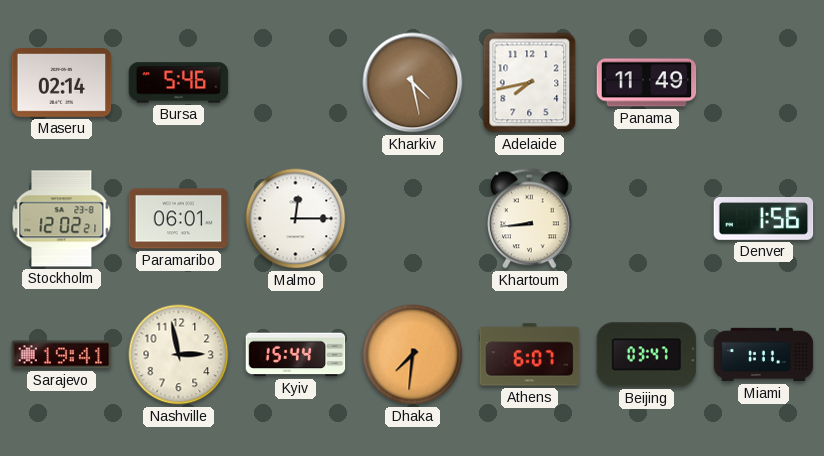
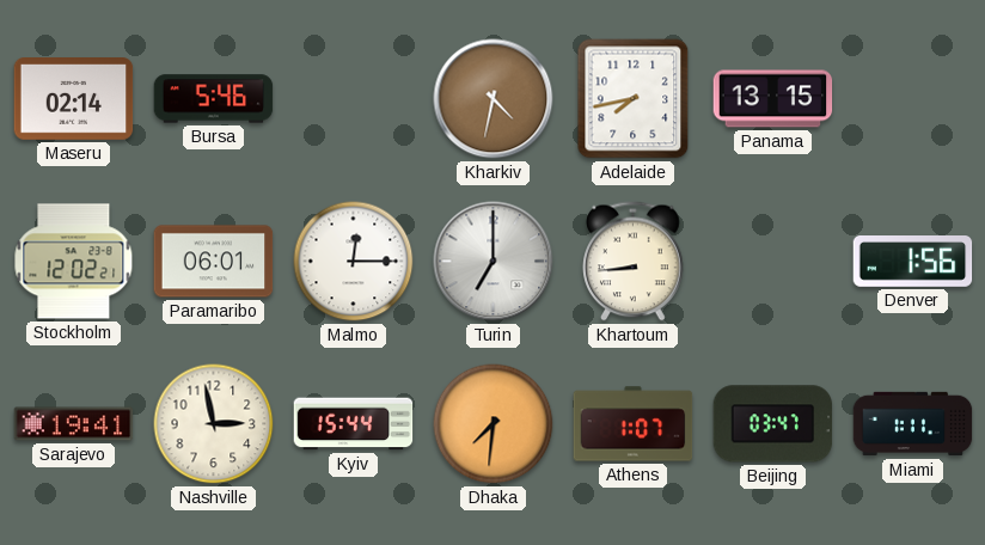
Kharkiv: 4:28 -> 4:32 (494, 99)
Panama: 11:49 -> 13:15 (773, 99)
Turin: none -> 7:00 (494, 262)
Athens: 6:07 -> 1:07 (634, 424)
